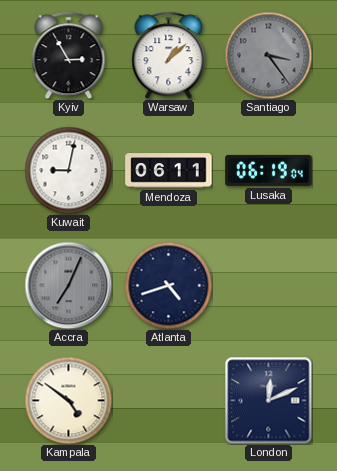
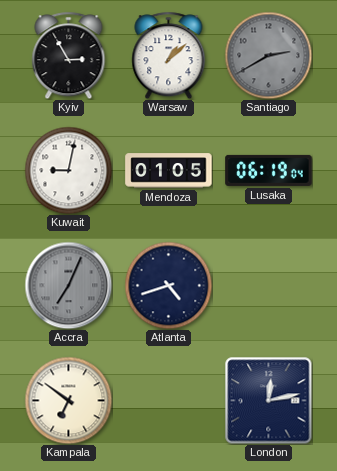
Santiago: 3:24 -> 2:40 (268, 55)
Mendoza: 06:11 -> 01:05 (169, 171)
Kampala: 4:51 -> 6:51 (68, 400)
London: 12:11 -> 12:13 (268, 400)
